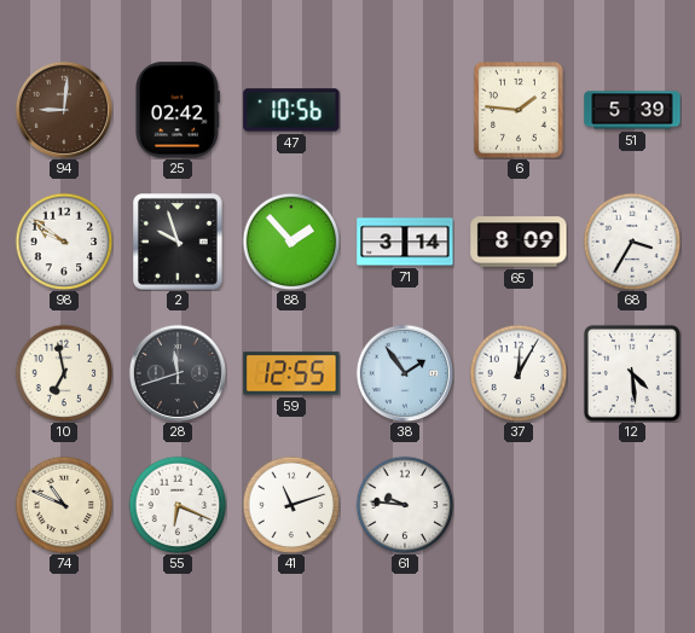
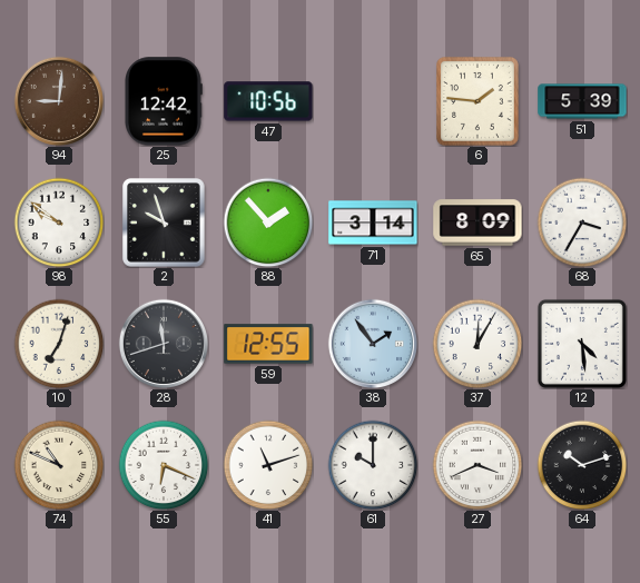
25: 02:42 -> 12:42 (164, 101)
10: 6:58 -> 7:03 (59, 344)
61: 9:46 -> 10:00 (373, 465)
27: none -> 3:41 (477, 465)
64: none -> 10:12 (582, 465)
